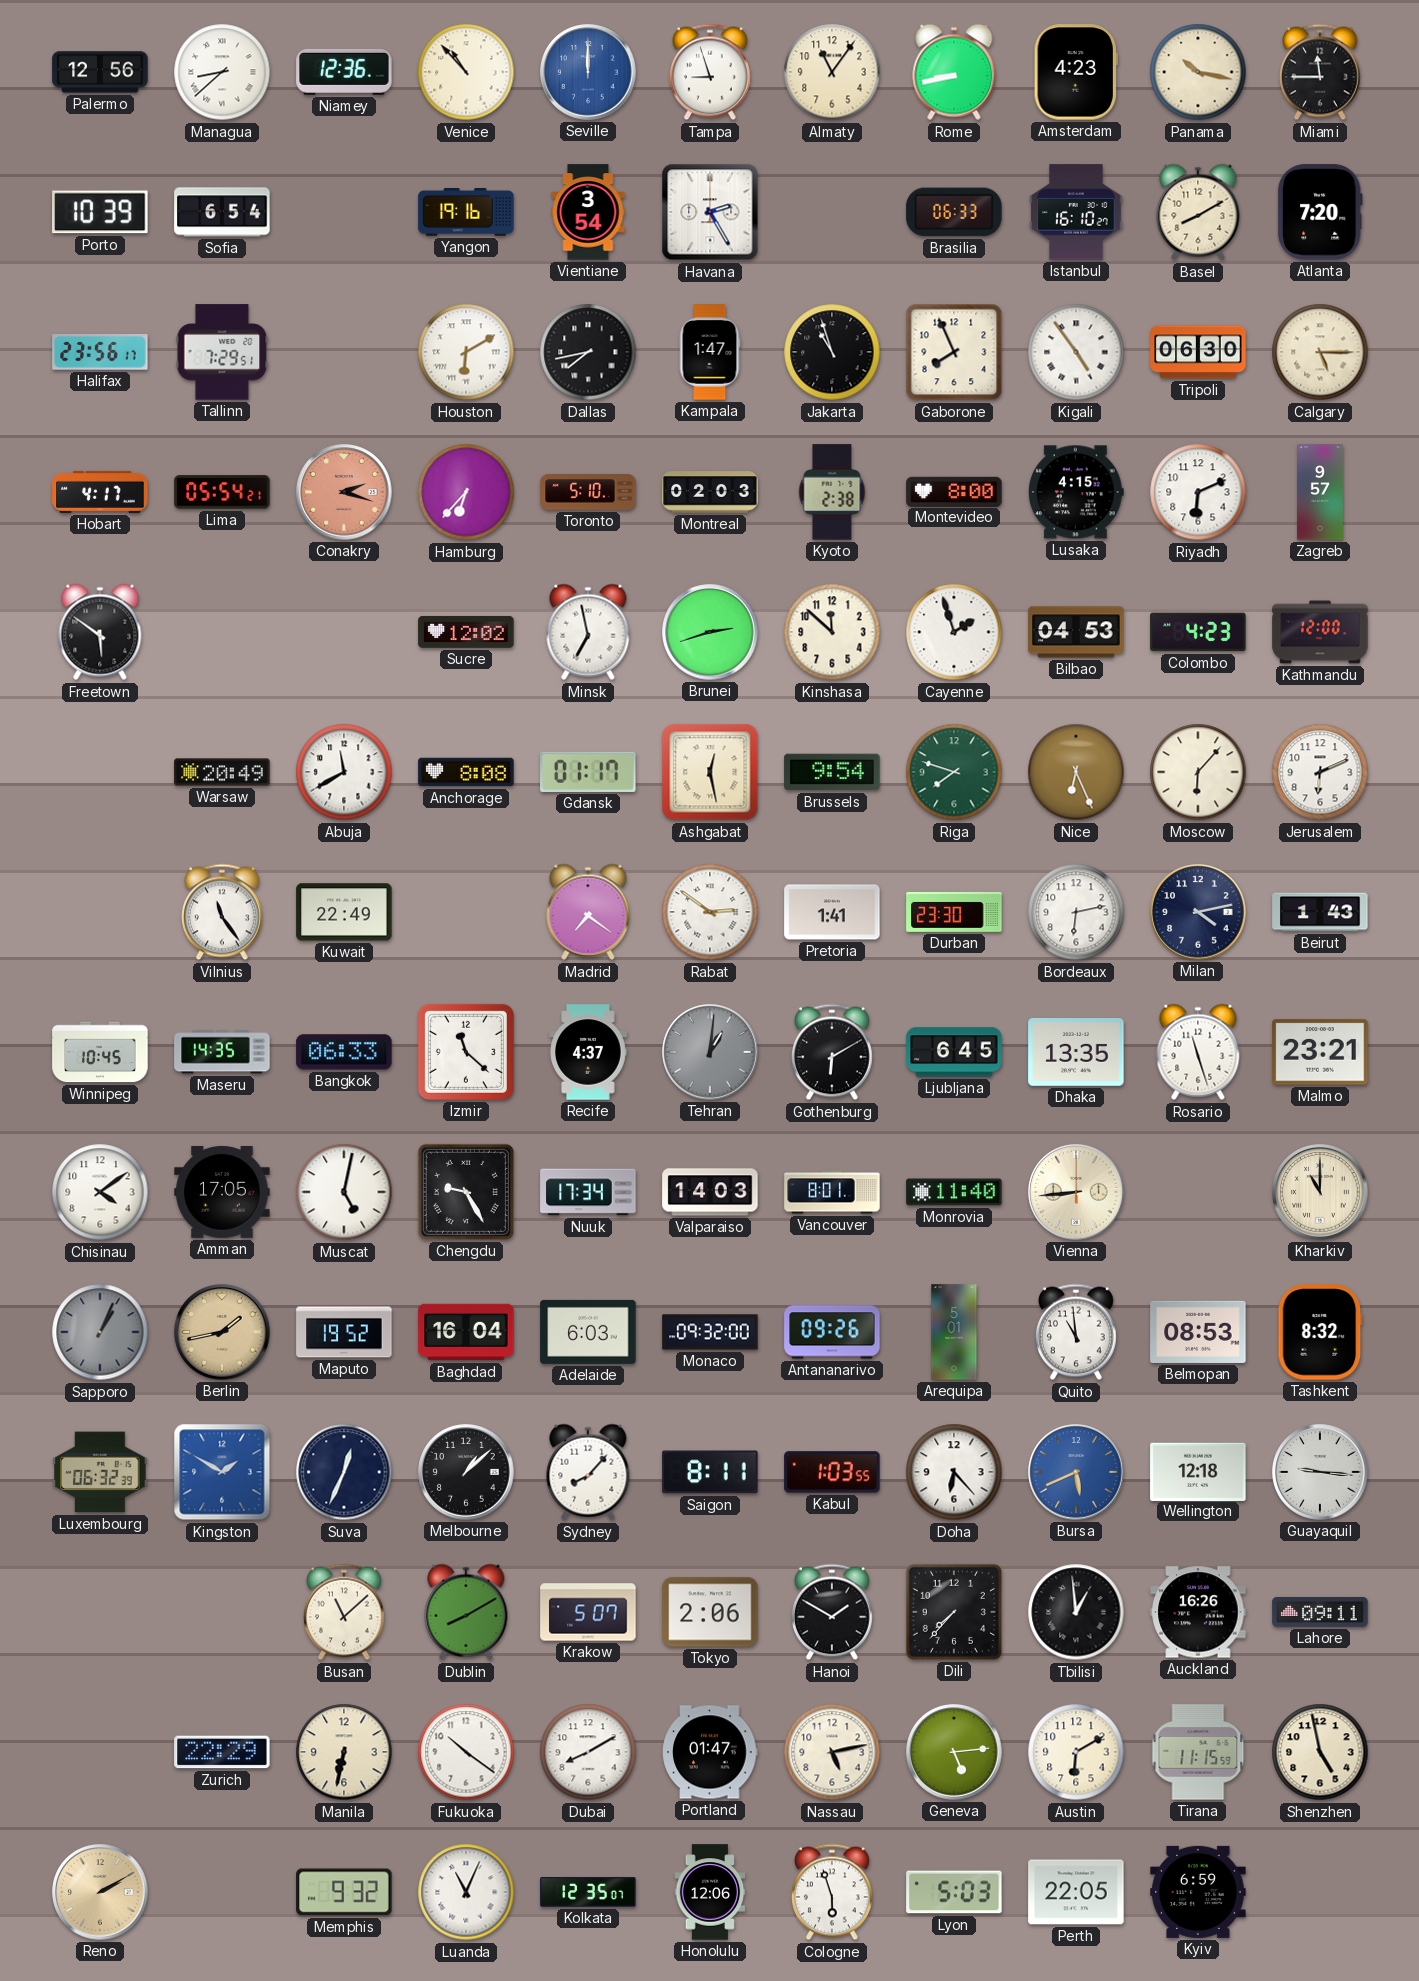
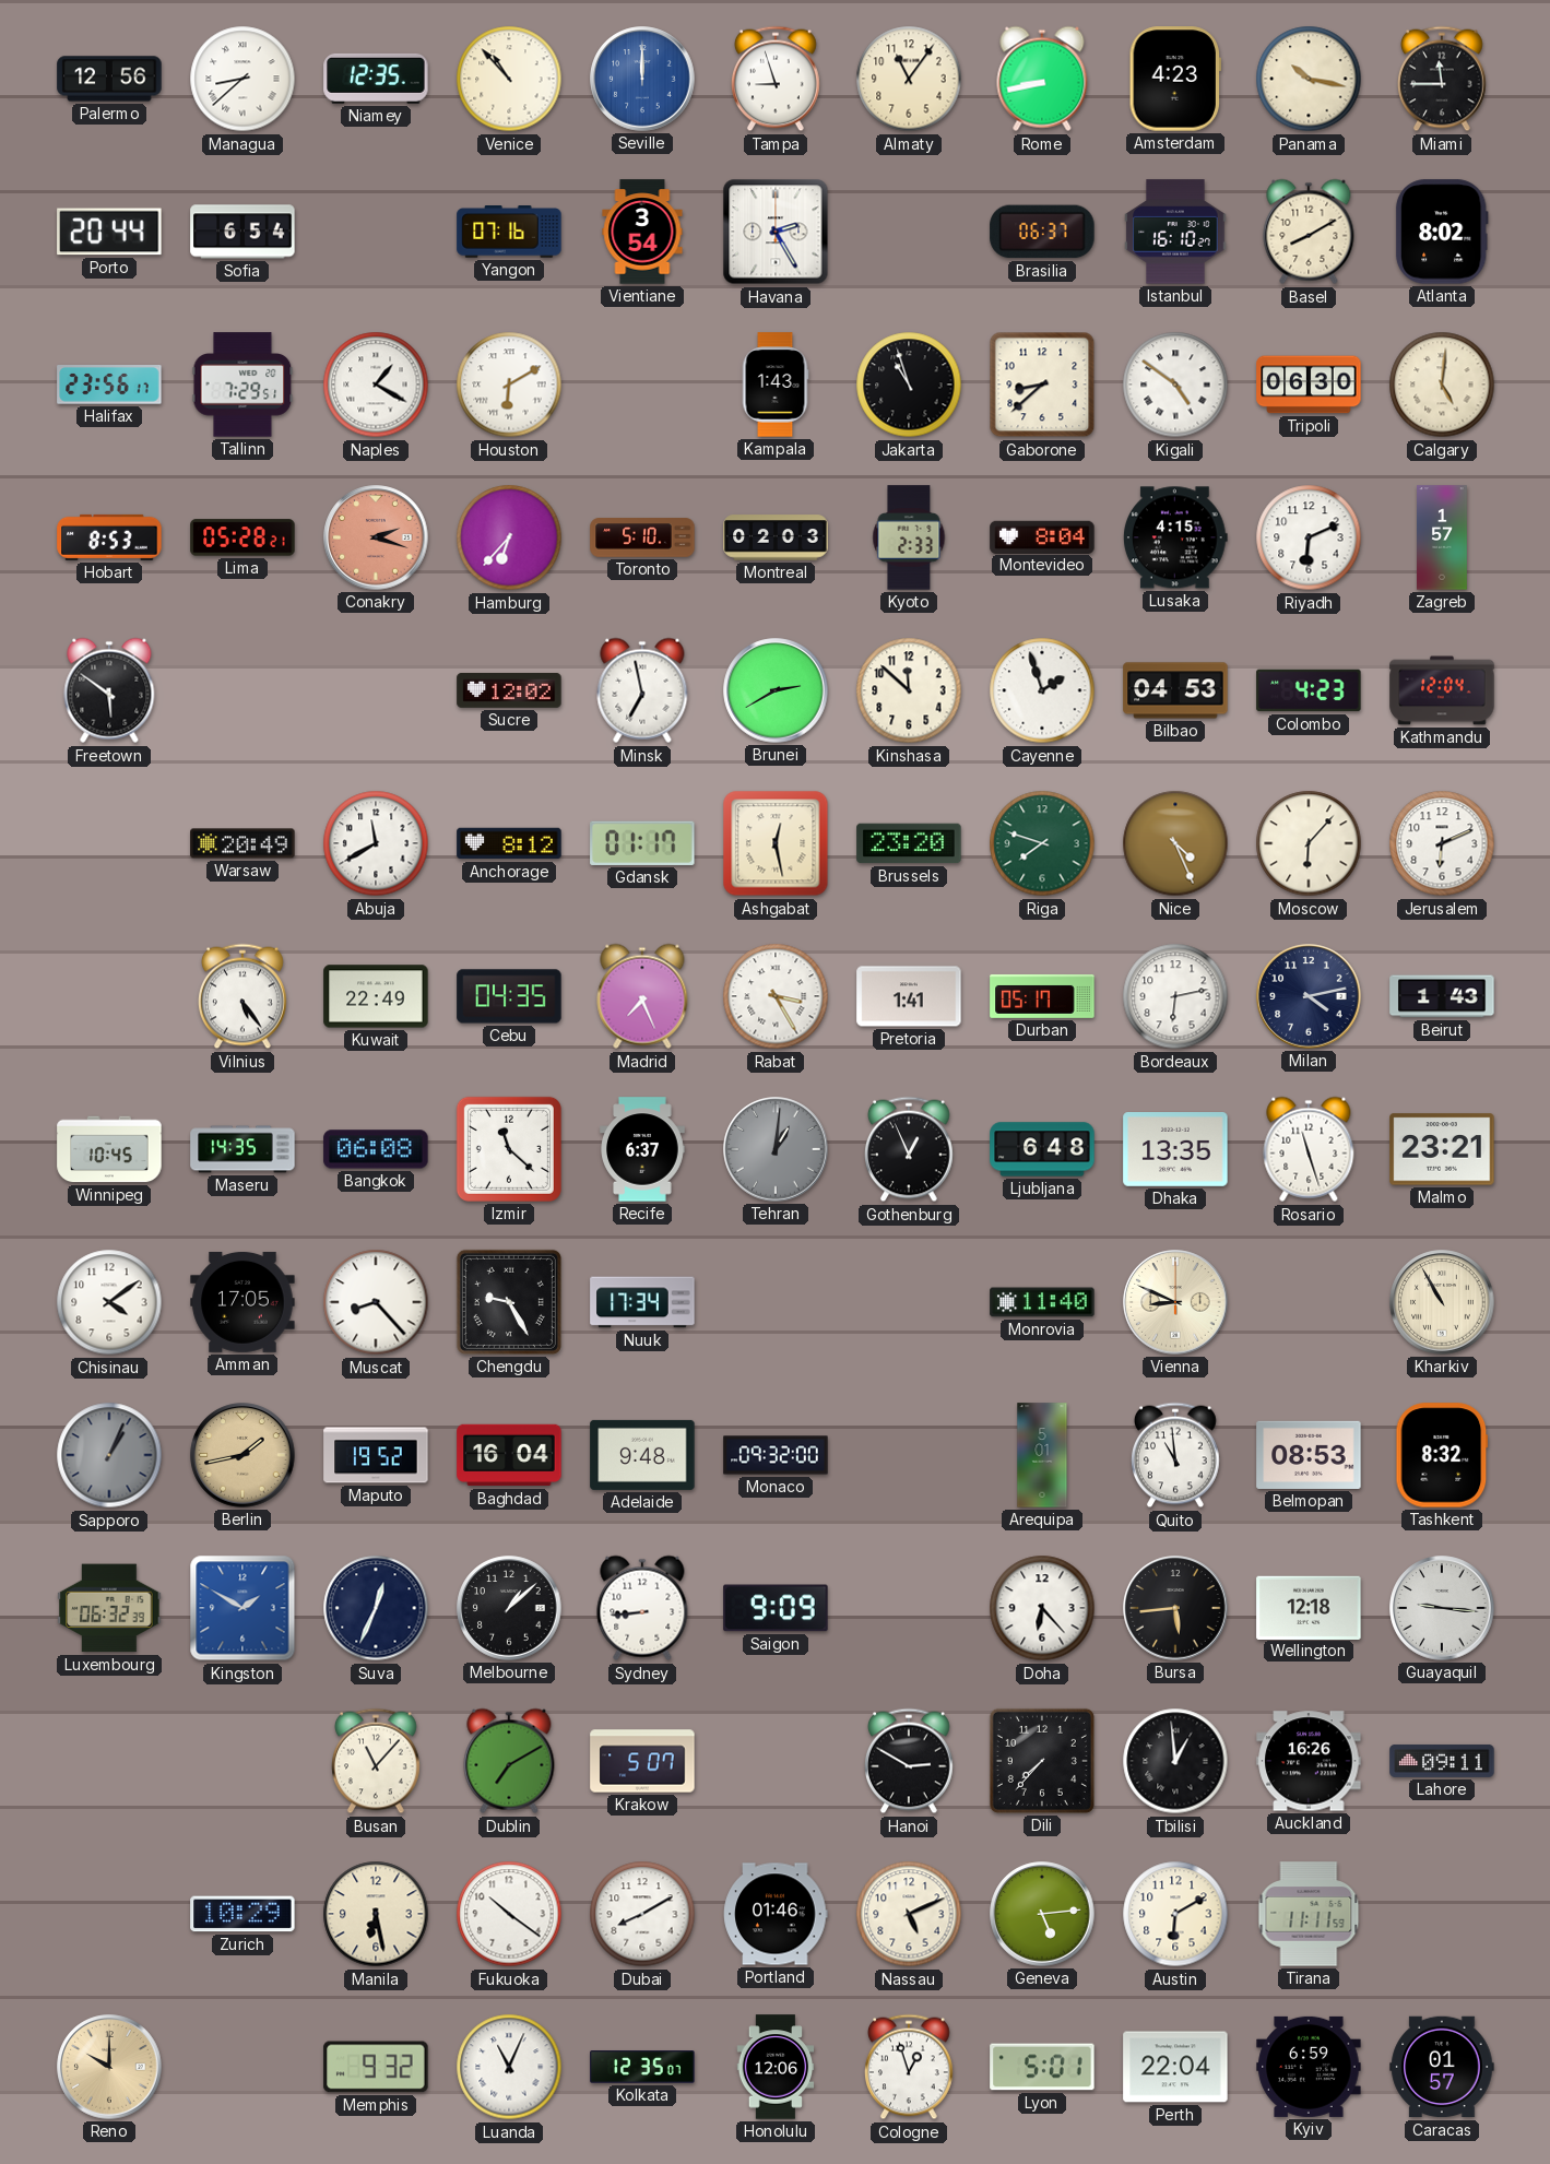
Niamey: 12:36 -> 12:35 (376, 79)
Porto: 10:39 -> 20:44 (109, 232)
Yangon: 19:16 -> 07:16 (509, 233)
Brasilia: 06:33 -> 06:37 (1042, 232)
Atlanta: 7:20 -> 8:02 (1442, 232)
Naples: none -> 1:20 (376, 385)
Dallas: 7:43 -> none (588, 352)
Kampala: 1:47 -> 1:43 (776, 385)
Gaborone: 7:56 -> 8:38 (1042, 385)
Kigali: 4:54 -> 4:51 (1175, 385)
Calgary: 5:15 -> 5:01 (1442, 385)
Hobart: 4:17 -> 8:53 (109, 537)
Lima: 05:54 -> 05:28 (242, 537)
Kyoto: 2:38 -> 2:33 (909, 537)
Montevideo: 8:00 -> 8:04 (1042, 536)
Zagreb: 9:57 -> 1:57 (1443, 537)
Brunei: 2:42 -> 2:40 (776, 690)
Kathmandu: 12:00 -> 12:04 (1442, 690)
Anchorage: 8:08 -> 8:12 (509, 843)
Brussels: 9:54 -> 23:20 (909, 843)
Nice: 6:26 -> 4:26 (1175, 843)
Vilnius: 11:24 -> 5:24 (244, 996)
Cebu: none -> 04:35 (509, 996)
Madrid: 7:21 -> 7:26 (642, 996)
Rabat: 2:51 -> 3:25 (776, 996)
Durban: 23:30 -> 05:17 (1042, 996)
Bangkok: 06:33 -> 06:08 (376, 1149)
Recife: 4:37 -> 6:37 (642, 1149)
Gothenburg: 6:10 -> 12:56 (910, 1149)
Ljubljana: 6:45 -> 6:48 (1042, 1149)
Muscat: 5:02 -> 8:23 (376, 1302)
Valparaiso: 14:03 -> none (710, 1192)
Vancouver: 8:01 -> none (832, 1192)
Vienna: 8:44 -> 8:49 (1175, 1302)
Kharkiv: 11:00 -> 10:55 (1442, 1302)
Adelaide: 6:03 -> 9:48 (642, 1455)
Antananarivo: 09:26 -> none (832, 1332)
Sydney: 8:07 -> 8:44 (642, 1608)
Saigon: 8:11 -> 9:09 (776, 1608)
Kabul: 1:03 -> none (832, 1472)
Bursa: 5:41 -> 5:44 (1175, 1608)
Bursa dial: blue -> black (1175, 1608)
Busan: 11:08 -> 11:07 (377, 1761)
Dublin: 8:10 -> 7:10 (509, 1761)
Tokyo: 2:06 -> none (710, 1612)
Hanoi: 1:50 -> 2:50 (910, 1761)
Zurich: 22:29 -> 10:29 (242, 1914)
Manila: 6:32 -> 6:28 (376, 1914)
Portland: 01:47 -> 01:46 (776, 1914)
Nassau: 5:13 -> 5:11 (909, 1914)
Tirana: 11:15 -> 11:11 (1309, 1914)
Shenzhen: 4:58 -> none (1320, 1752)
Reno: 2:10 -> 10:00 (109, 2067)
Cologne: 5:57 -> 12:57 (910, 2067)
Lyon: 5:03 -> 5:01 (1042, 2067)
Perth: 22:05 -> 22:04 (1175, 2067)
Caracas: none -> 01:57 (1442, 2067)
